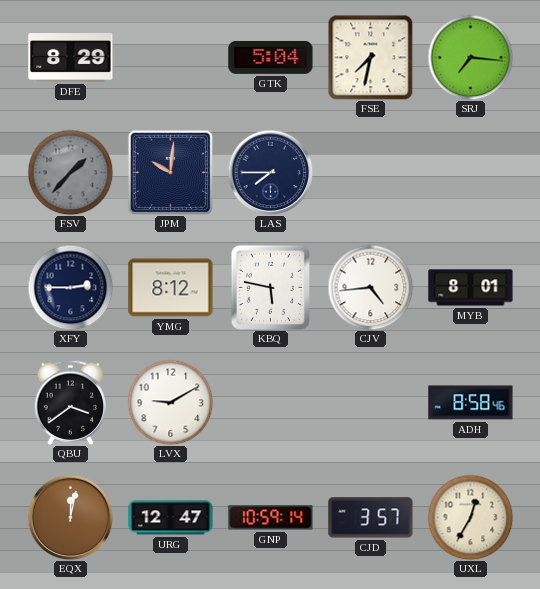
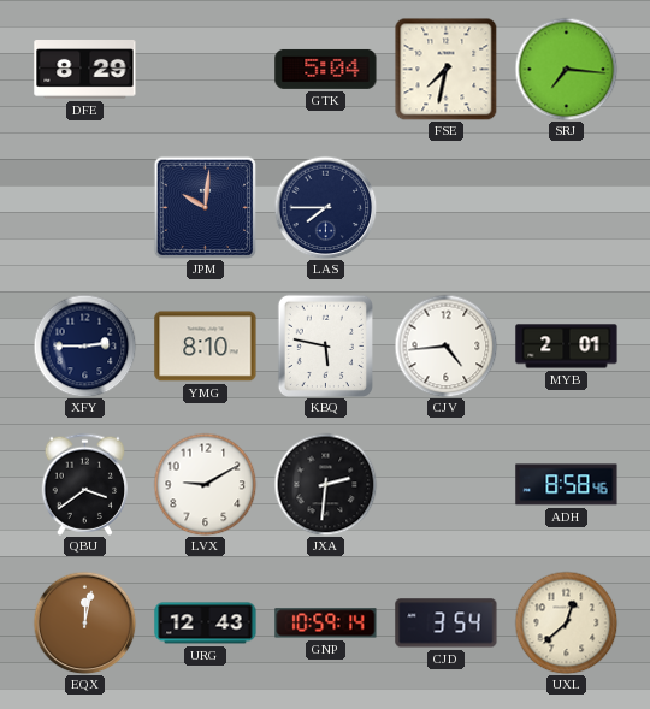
FSV: 1:37 -> none (70, 172)
YMG: 8:12 -> 8:10 (206, 347)
MYB: 8:01 -> 2:01 (567, 347)
JXA: none -> 2:31 (325, 484)
URG: 12:47 -> 12:43 (206, 624)
CJD: 3:57 -> 3:54 (447, 624)
UXL: 12:35 -> 12:38 (566, 622)
